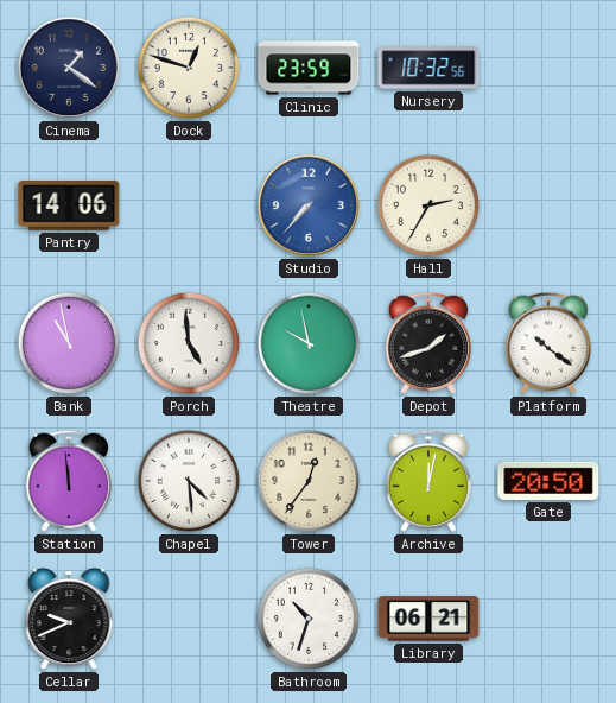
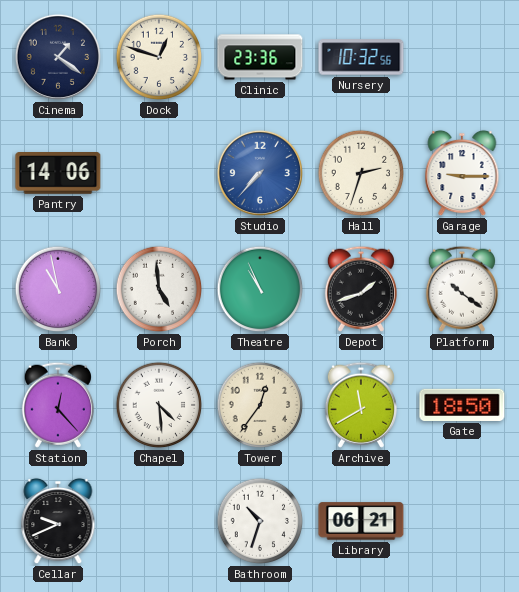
Clinic: 23:59 -> 23:36 (260, 57)
Hall: 2:35 -> 2:33 (361, 173)
Garage: none -> 9:15 (462, 173)
Theatre: 9:58 -> 10:56 (260, 289)
Station: 11:59 -> 12:23 (58, 405)
Archive: 12:02 -> 11:40 (361, 405)
Gate: 20:50 -> 18:50 (462, 405)
